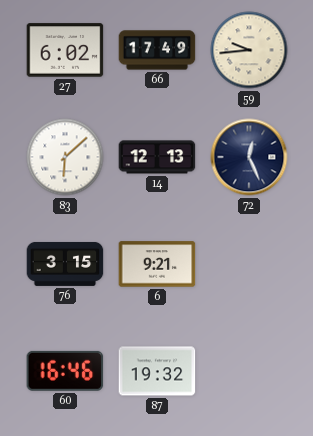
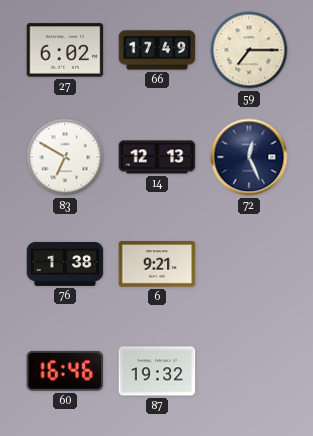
59: 9:44 -> 7:15 (249, 50)
83: 6:08 -> 6:50 (65, 157)
76: 3:15 -> 1:38 (65, 264)
